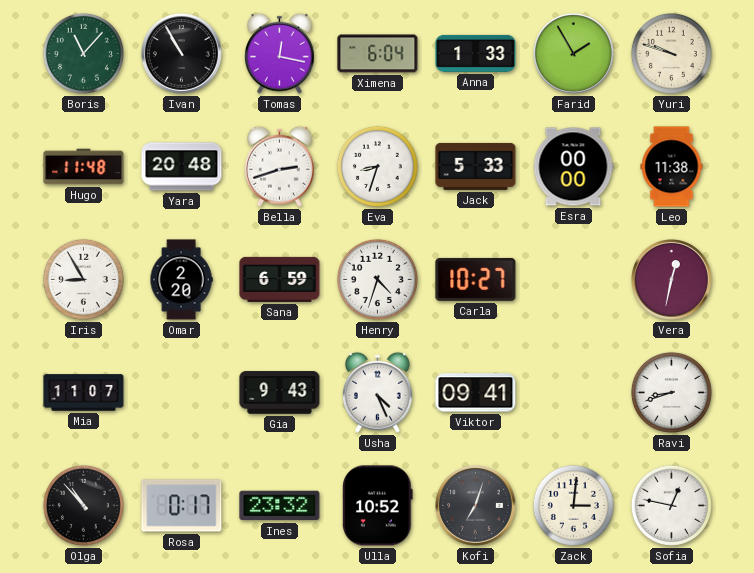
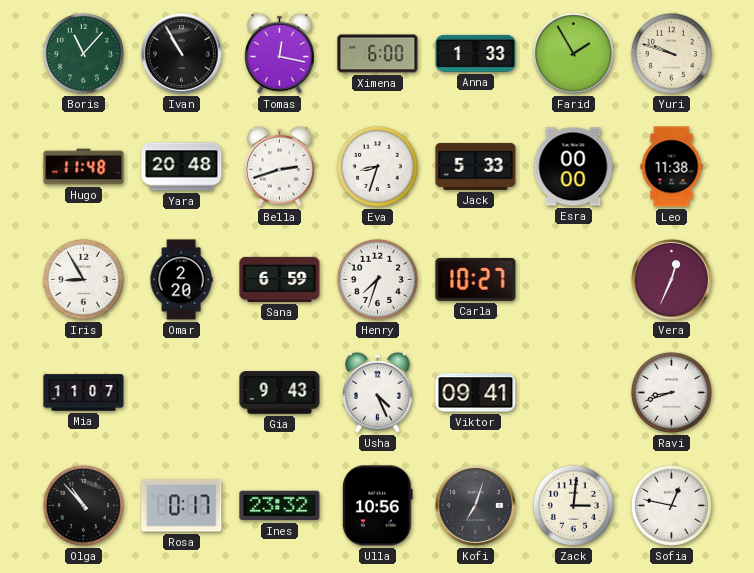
Ximena: 6:04 -> 6:00 (378, 54)
Henry: 4:33 -> 7:33 (377, 279)
Vera: 12:32 -> 12:34 (672, 280)
Ulla: 10:52 -> 10:56 (378, 506)
